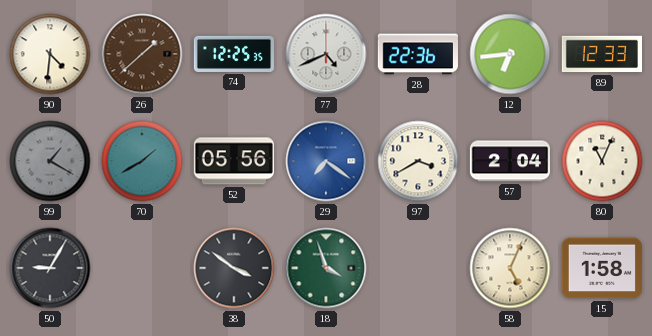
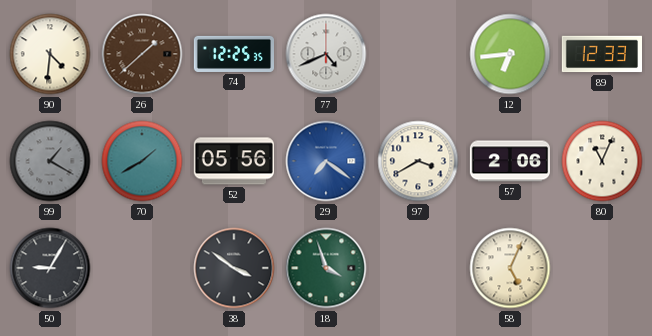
28: 22:36 -> none (418, 54)
57: 2:04 -> 2:06 (509, 161)
15: 1:58 -> none (601, 268)
